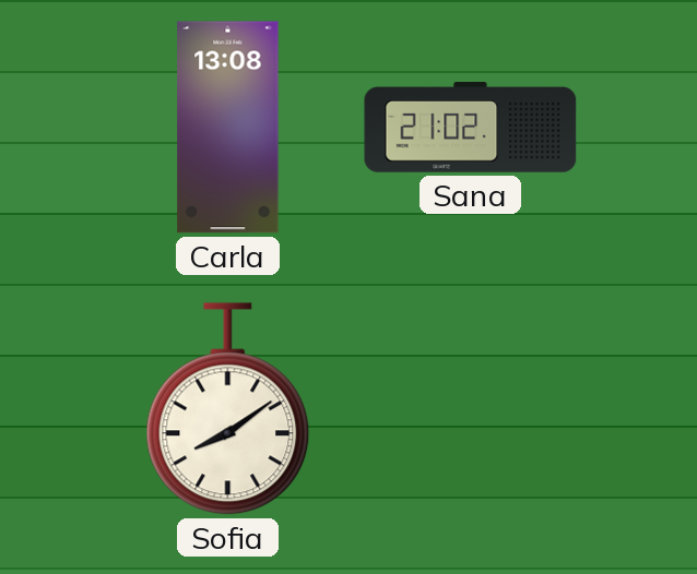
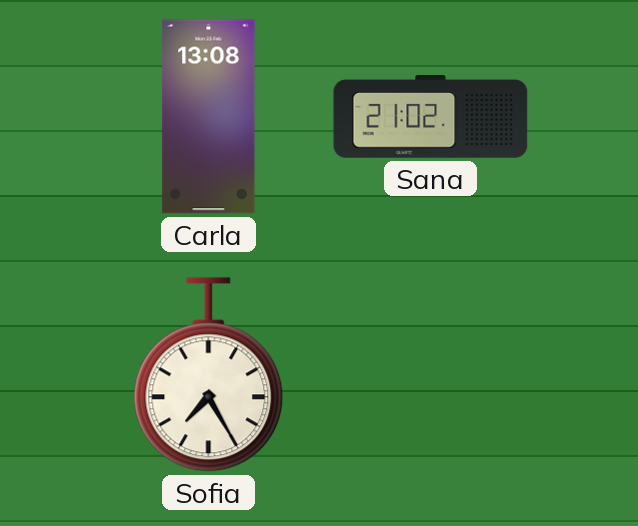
Sofia: 8:09 -> 7:25 (209, 375)
